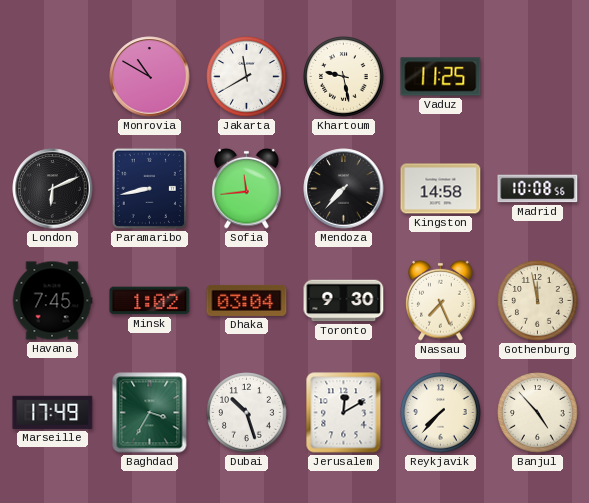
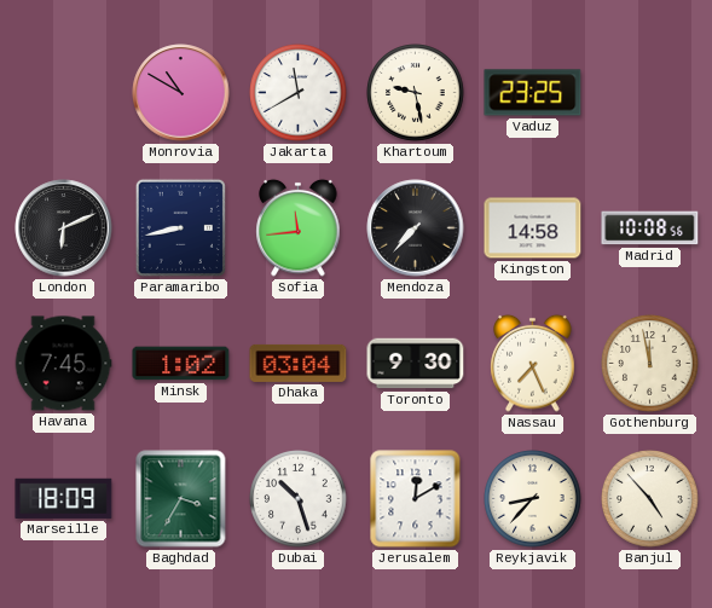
Vaduz: 11:25 -> 23:25 (533, 93)
Marseille: 17:49 -> 18:09 (64, 498)
Reykjavik: 7:37 -> 8:37 (533, 499)
